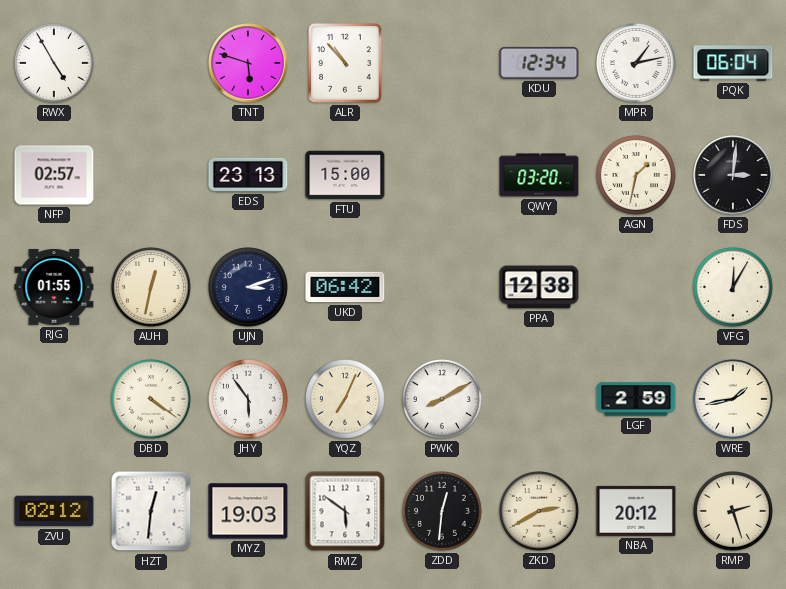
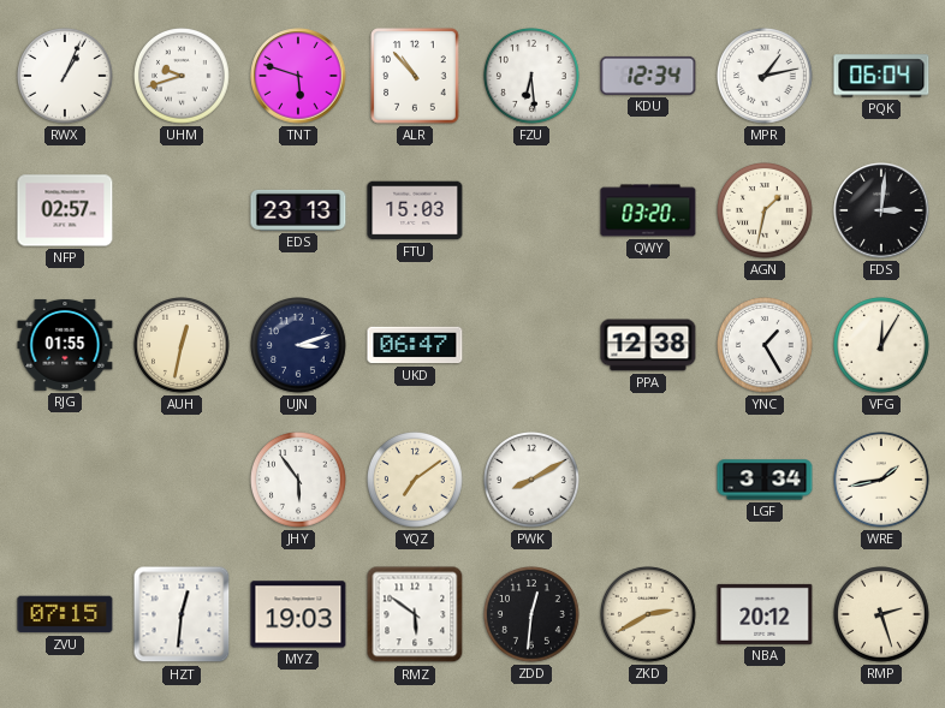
RWX: 4:55 -> 1:04 (66, 77)
UHM: none -> 9:42 (183, 77)
FZU: none -> 6:29 (533, 77)
FTU: 15:00 -> 15:03 (415, 210)
UKD: 06:42 -> 06:47 (415, 345)
YNC: none -> 1:25 (766, 346)
DBD: 4:21 -> none (152, 400)
YQZ: 7:04 -> 7:09 (416, 481)
LGF: 2:59 -> 3:34 (765, 480)
ZVU: 02:12 -> 07:15 (65, 614)
